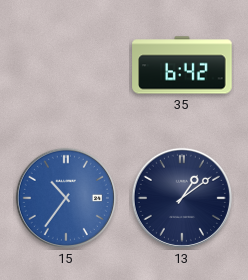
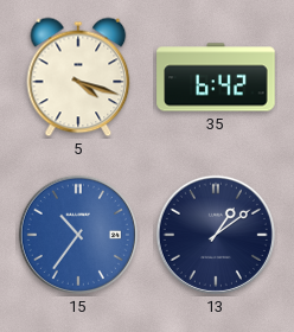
5: none -> 4:18 (78, 77)
